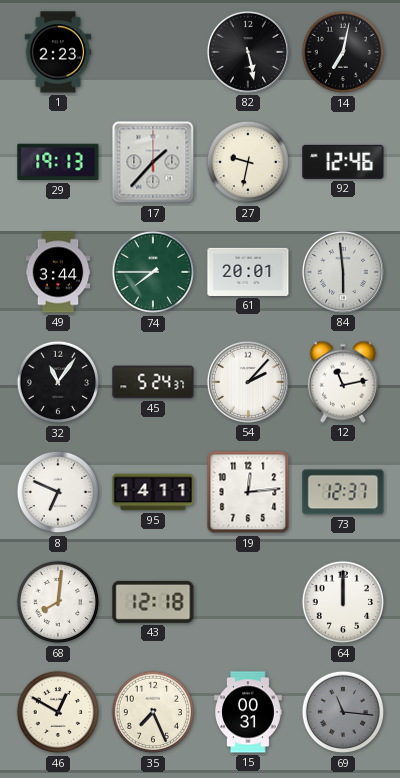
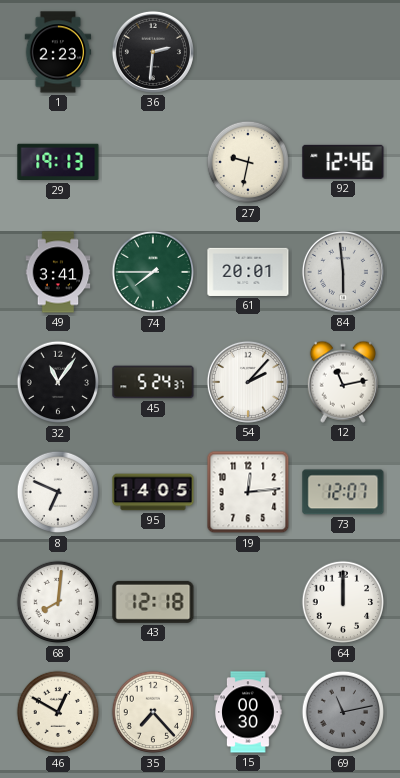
36: none -> 2:31 (153, 52)
82: 5:28 -> none (248, 52)
14: 7:02 -> none (343, 52)
17: 1:37 -> none (153, 162)
49: 3:44 -> 3:41 (58, 272)
95: 14:11 -> 14:05 (153, 492)
73: 12:37 -> 12:07 (343, 492)
35: 7:26 -> 7:23 (153, 712)
15: 00:31 -> 00:30 (249, 712)
69: 11:16 -> 11:13 (343, 712)
